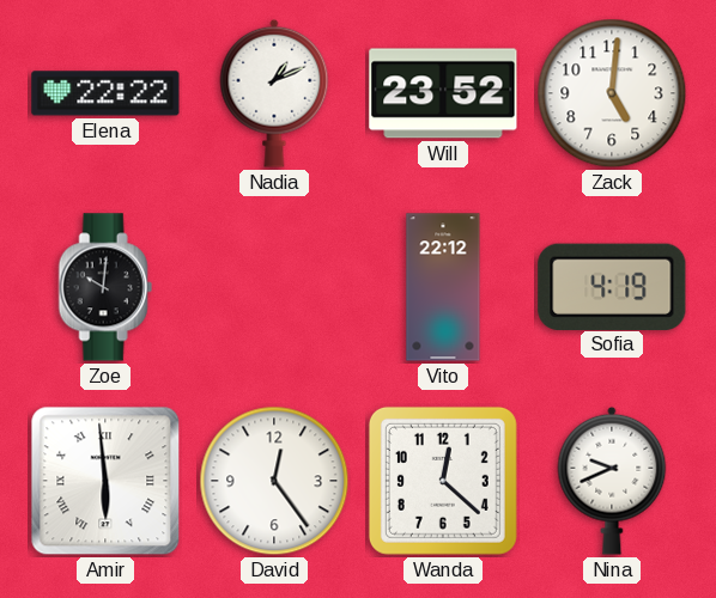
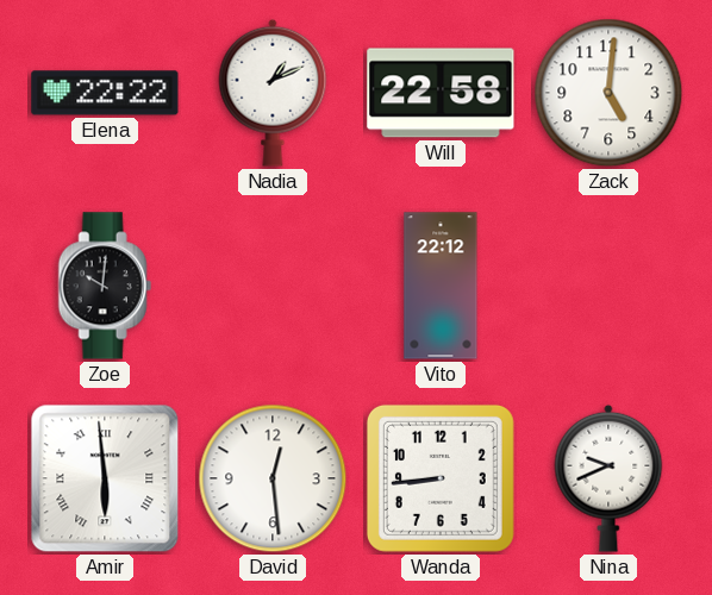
Will: 23:52 -> 22:58 (441, 93)
Sofia: 4:19 -> none (612, 286)
David: 12:24 -> 12:29 (273, 478)
Wanda: 12:22 -> 8:44 (441, 478)
